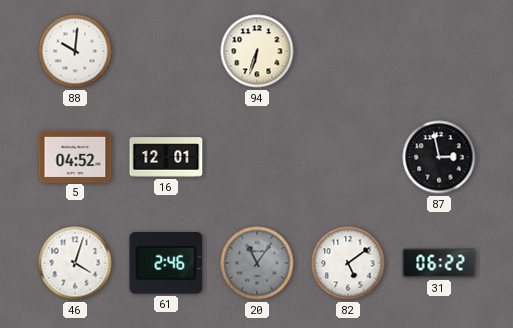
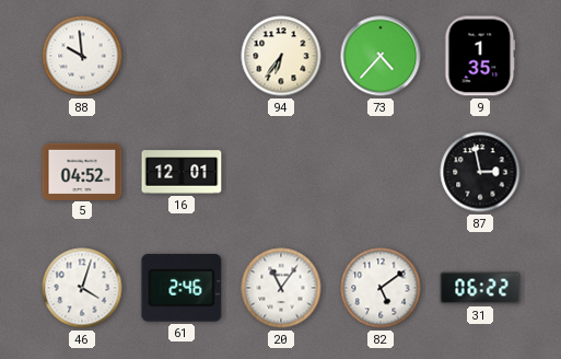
88: 10:01 -> 9:59 (82, 56)
94: 6:33 -> 6:36 (281, 56)
73: none -> 4:37 (381, 56)
9: none -> 1:35 (480, 56)
20 dial: grey -> white (281, 288)
